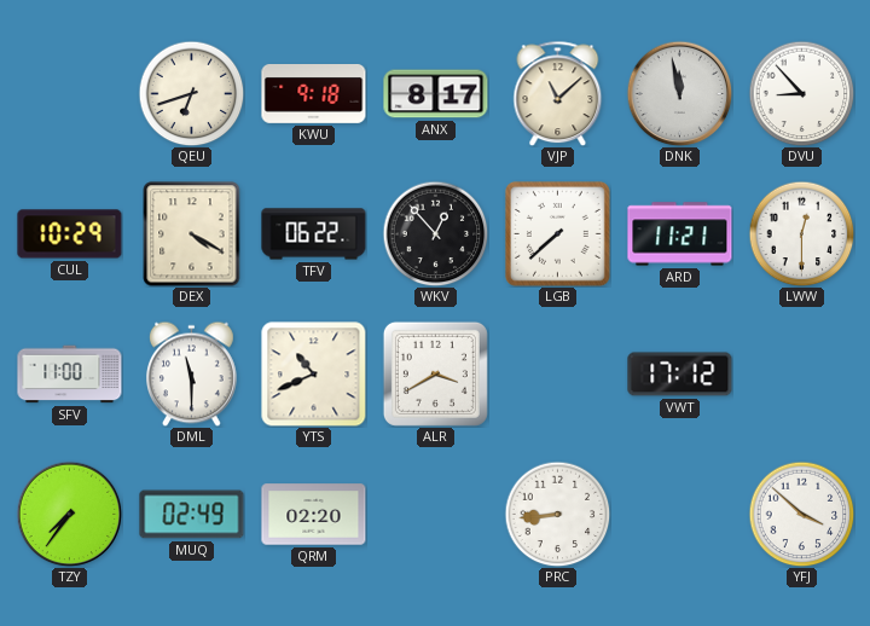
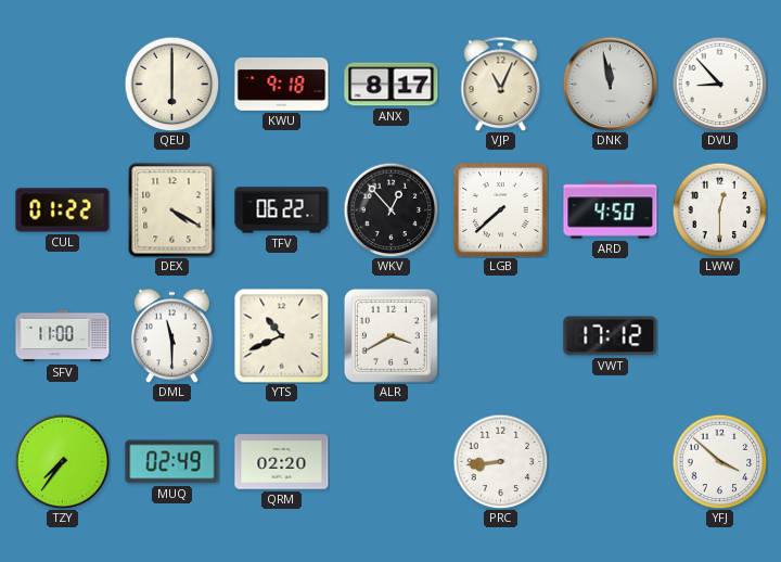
QEU: 6:42 -> 6:00 (171, 84)
VJP: 11:08 -> 11:04 (501, 84)
CUL: 10:29 -> 01:22 (63, 210)
ARD: 11:21 -> 4:50 (611, 210)
